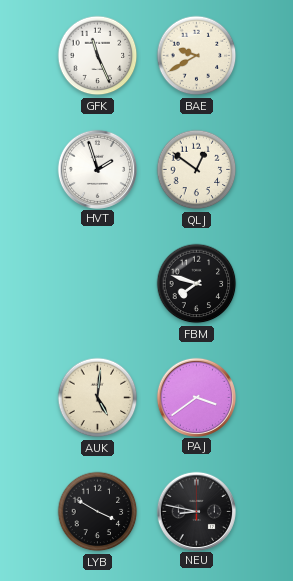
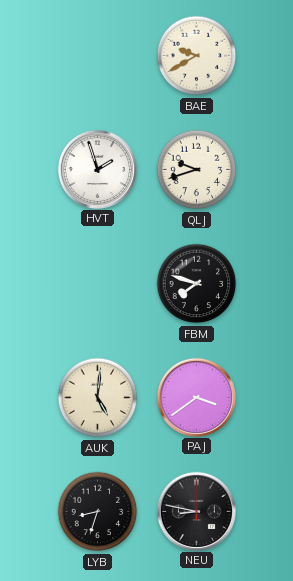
GFK: 11:26 -> none (98, 56)
QLJ: 12:51 -> 9:42 (197, 170)
LYB: 3:50 -> 8:33 (98, 512)
